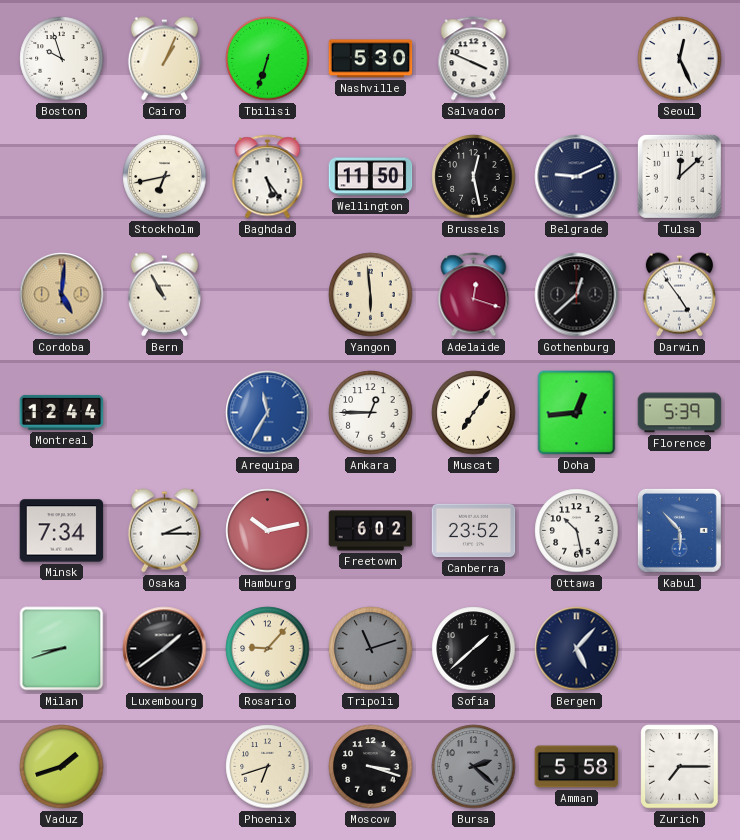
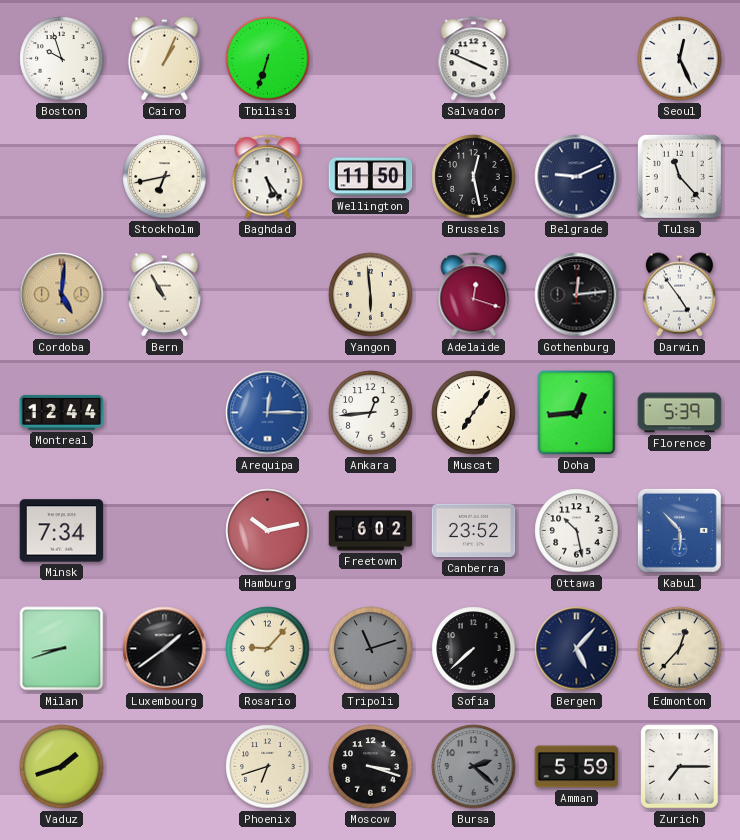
Nashville: 5:30 -> none (371, 59)
Tulsa: 12:08 -> 11:23 (679, 176)
Gothenburg: 12:38 -> 12:14 (577, 295)
Arequipa: 11:35 -> 12:15 (268, 413)
Ankara: 12:45 -> 12:44 (371, 413)
Osaka: 2:15 -> none (164, 531)
Sofia: 1:38 -> 7:38 (474, 649)
Edmonton: none -> 12:37 (680, 649)
Amman: 5:58 -> 5:59 (577, 767)
